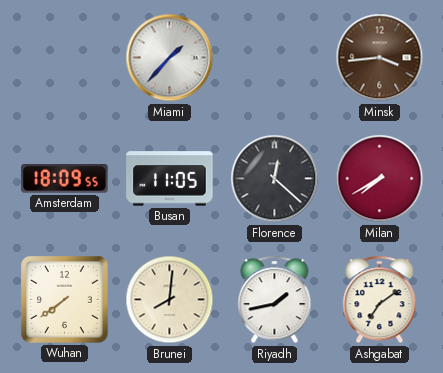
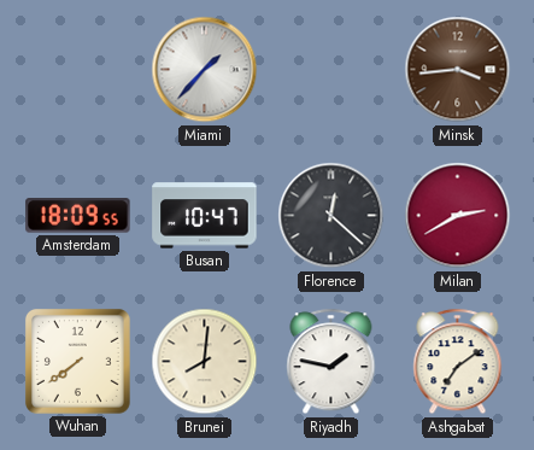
Busan: 11:05 -> 10:47 (205, 216)
Milan: 7:40 -> 2:40 (458, 216)
Riyadh: 1:43 -> 1:47 (331, 362)
